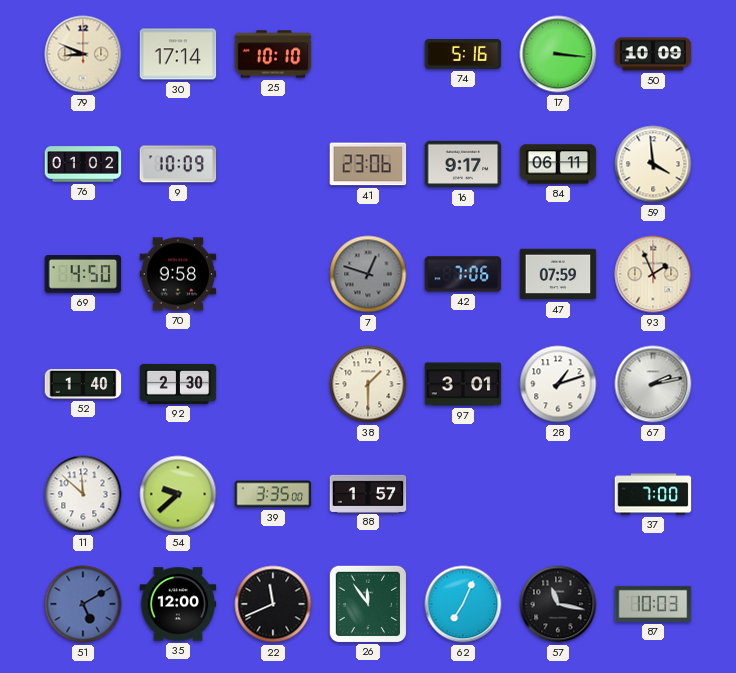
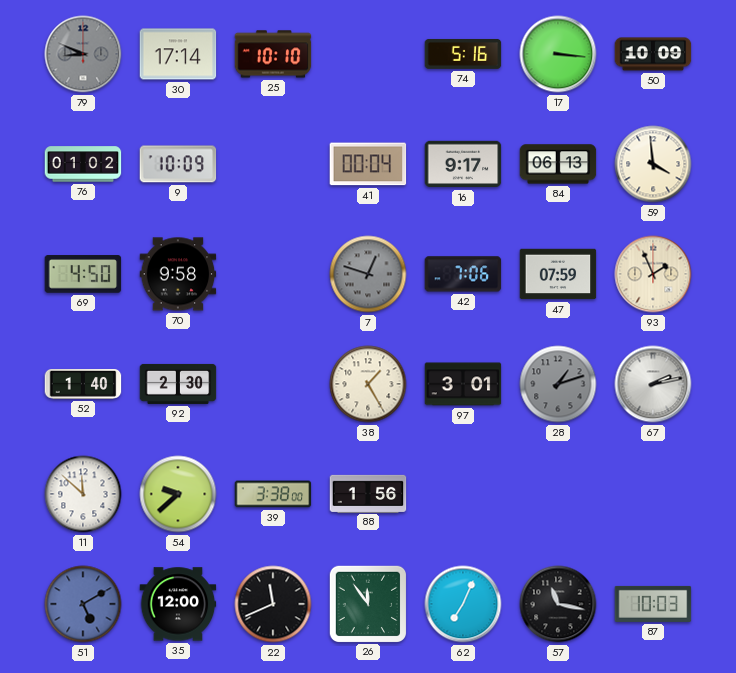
79 dial: cream -> grey (83, 54)
41: 23:06 -> 00:04 (368, 164)
84: 06:11 -> 06:13 (558, 164)
38: 1:30 -> 1:25 (368, 384)
28 dial: white -> grey (558, 384)
39: 3:35 -> 3:38 (273, 494)
88: 1:57 -> 1:56 (368, 493)
37: 7:00 -> none (653, 494)
